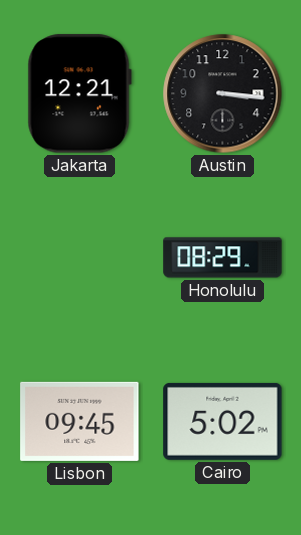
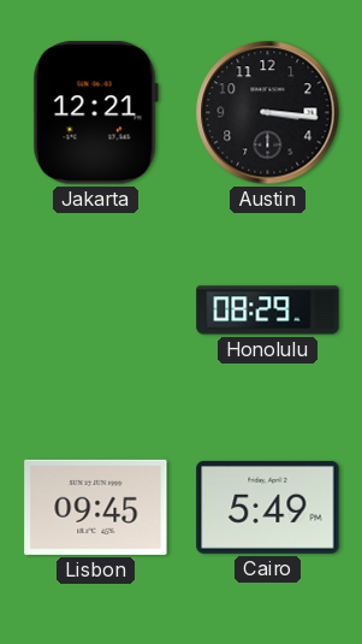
Cairo: 5:02 -> 5:49 (268, 507)
